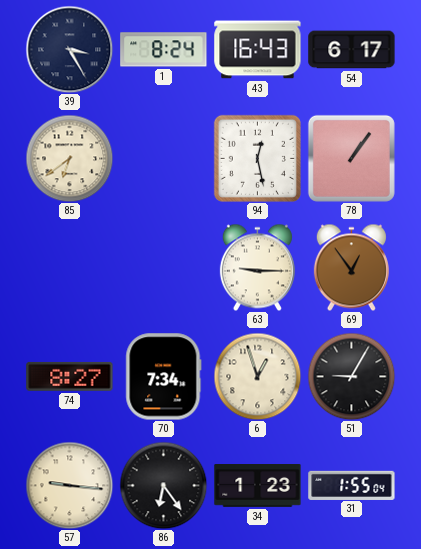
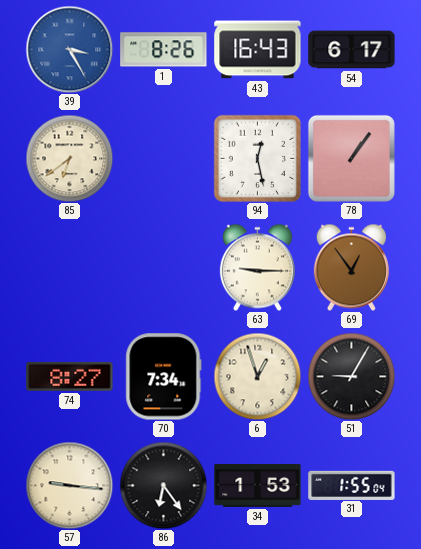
39 dial: navy -> blue (69, 49)
1: 8:24 -> 8:26 (164, 50)
34: 1:23 -> 1:53 (258, 486)
